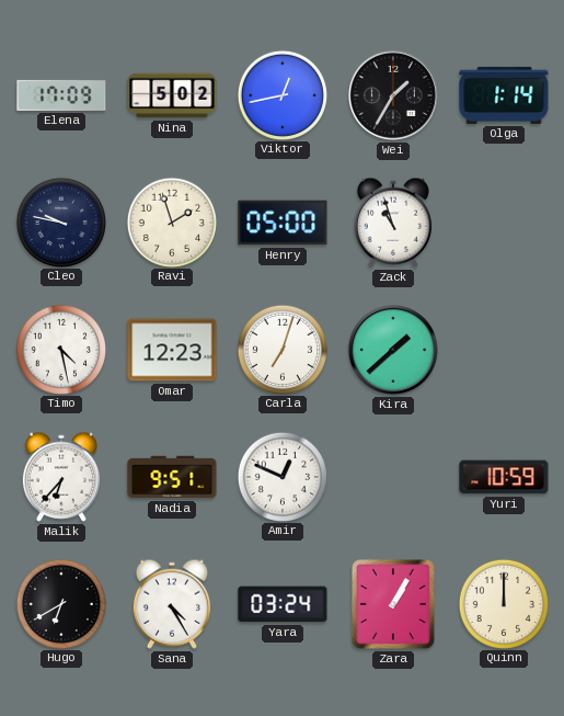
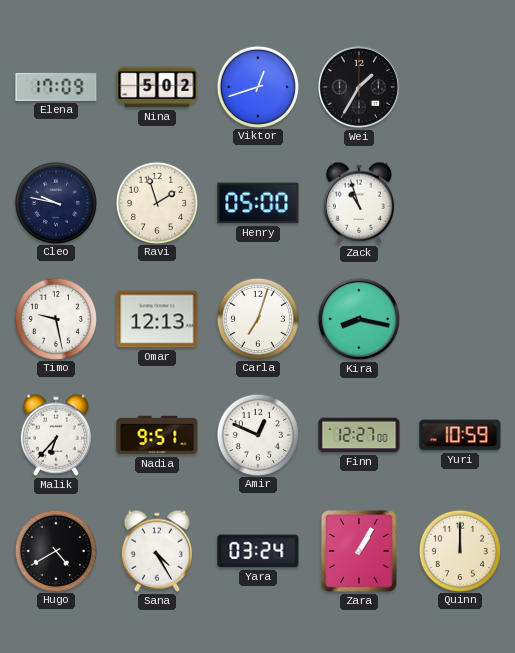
Viktor: 12:43 -> 12:42 (257, 86)
Olga: 1:14 -> none (504, 95)
Timo: 4:28 -> 9:28 (55, 318)
Omar: 12:23 -> 12:13 (157, 319)
Kira: 1:38 -> 8:17 (359, 319)
Finn: none -> 12:27 (359, 435)
Hugo: 6:40 -> 4:40 (55, 550)
